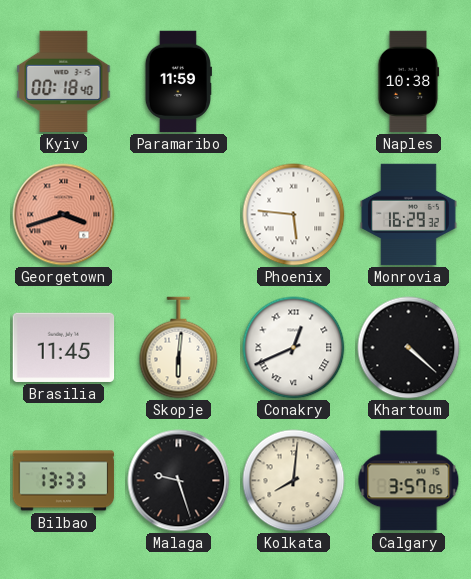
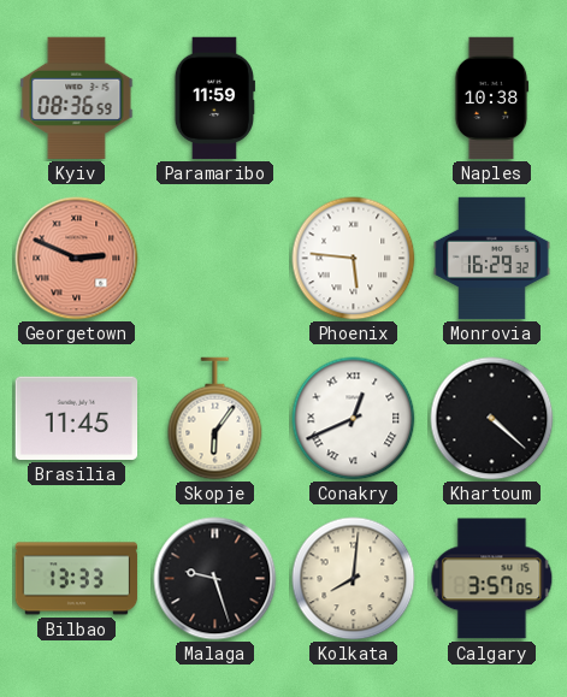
Kyiv: 00:18 -> 08:36 (77, 99)
Georgetown: 3:42 -> 2:49 (77, 259)
Skopje: 6:01 -> 6:06 (215, 419)
